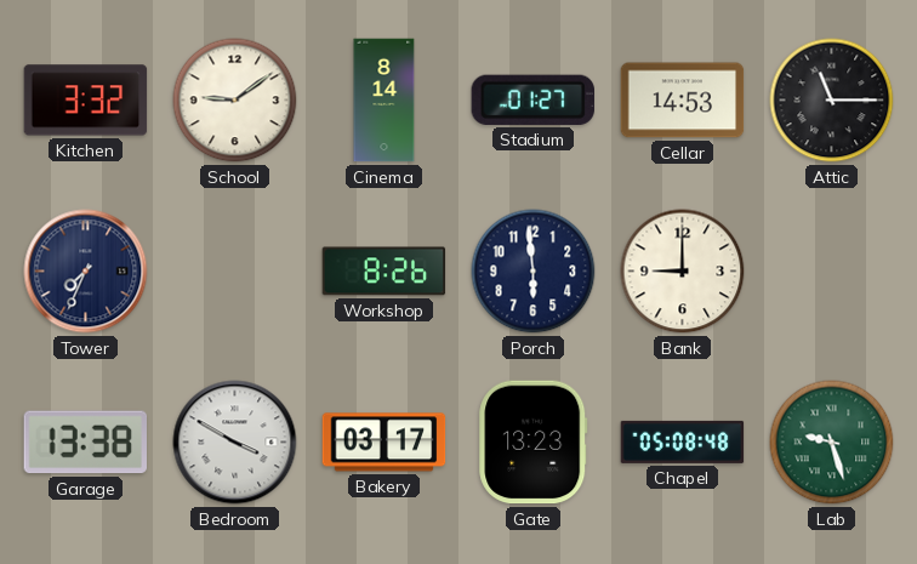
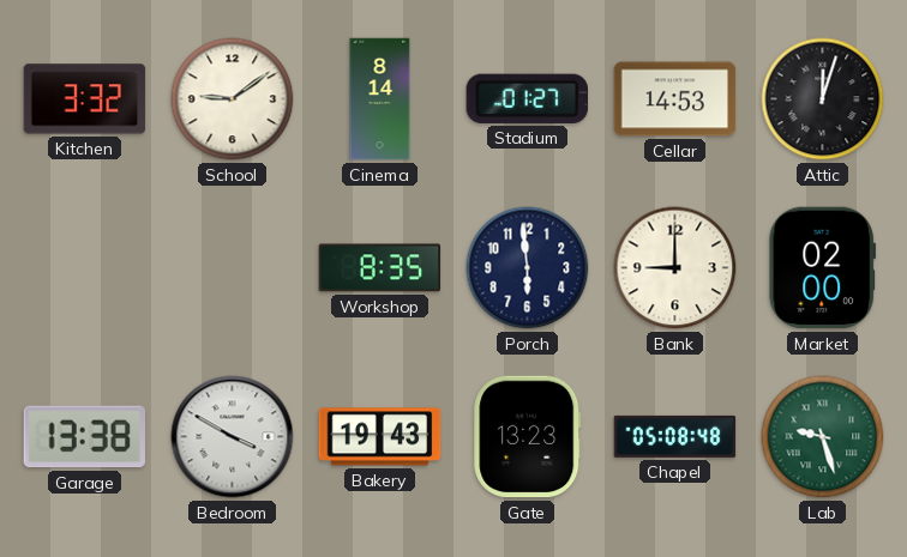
Attic: 11:15 -> 12:03 (823, 99)
Tower: 7:34 -> none (86, 272)
Workshop: 8:26 -> 8:35 (380, 268)
Market: none -> 02:00 (823, 268)
Bakery: 03:17 -> 19:43 (380, 437)
